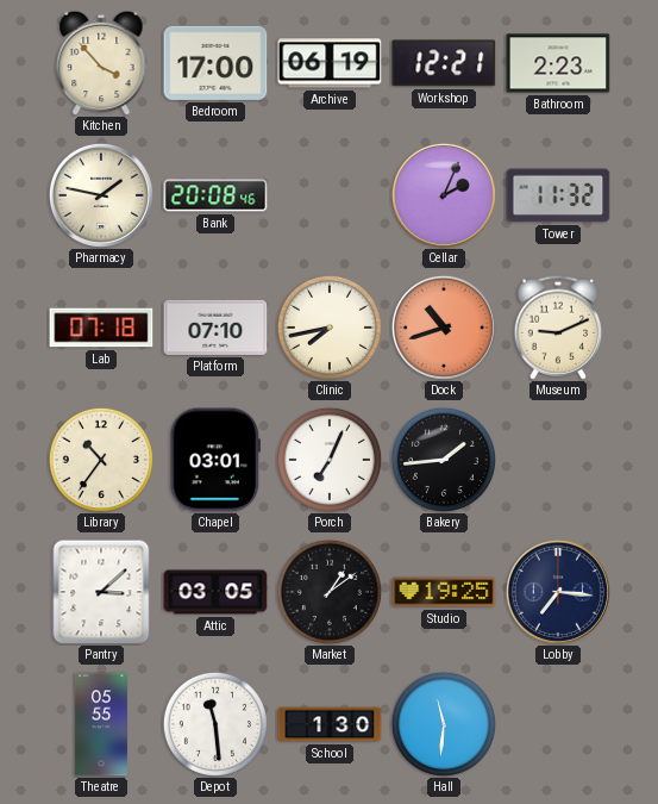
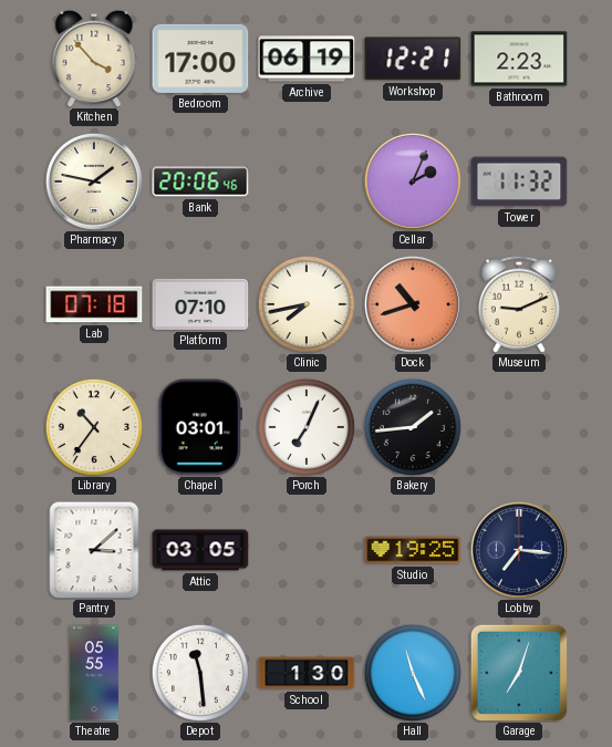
Bank: 20:08 -> 20:06 (200, 181)
Market: 1:09 -> none (330, 592)
Hall: 11:31 -> 11:26 (413, 673)
Garage: none -> 7:03 (519, 673)
